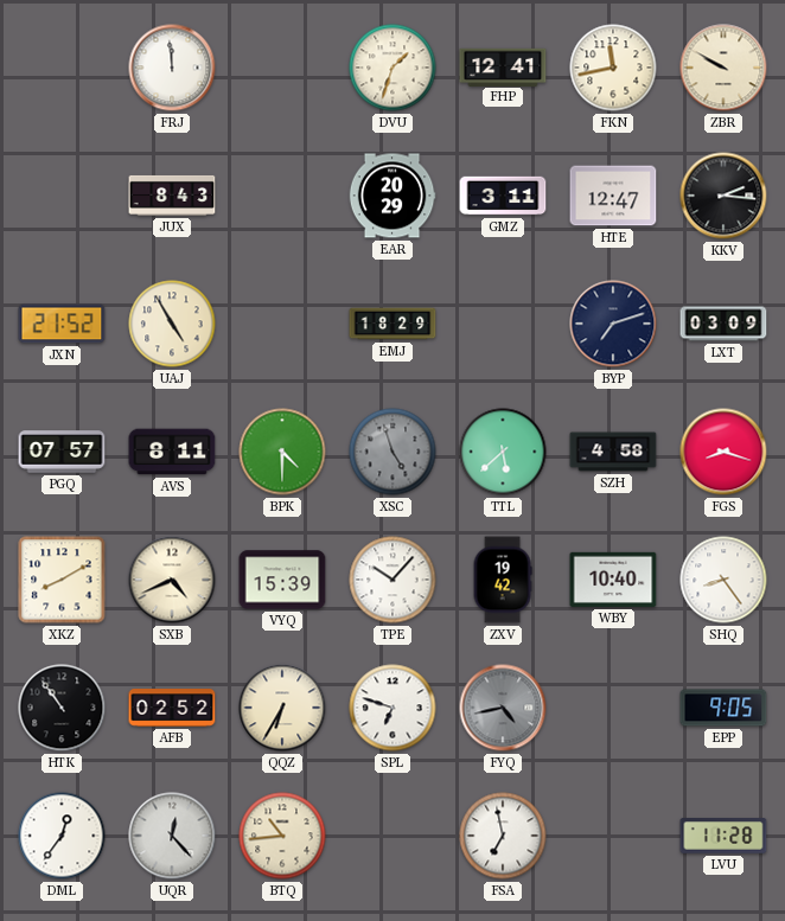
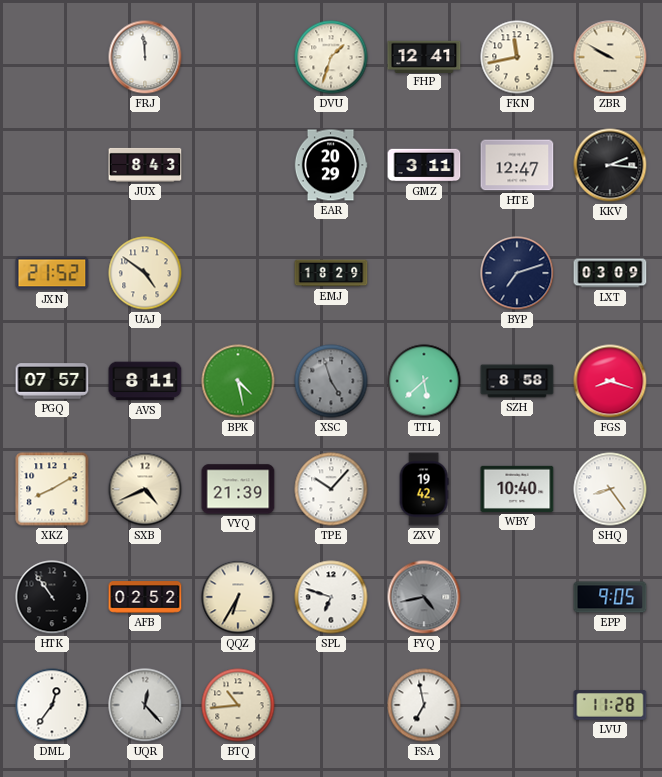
UAJ: 4:55 -> 4:51 (145, 273)
BPK: 4:30 -> 4:28 (238, 381)
SZH: 4:58 -> 8:58 (517, 381)
VYQ: 15:39 -> 21:39 (238, 489)
